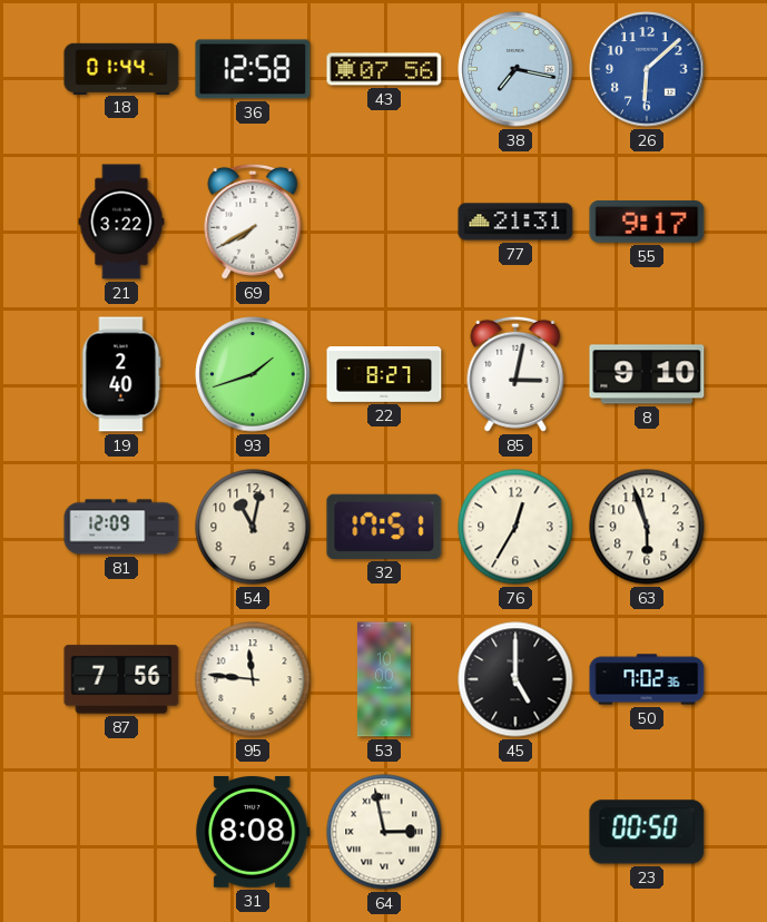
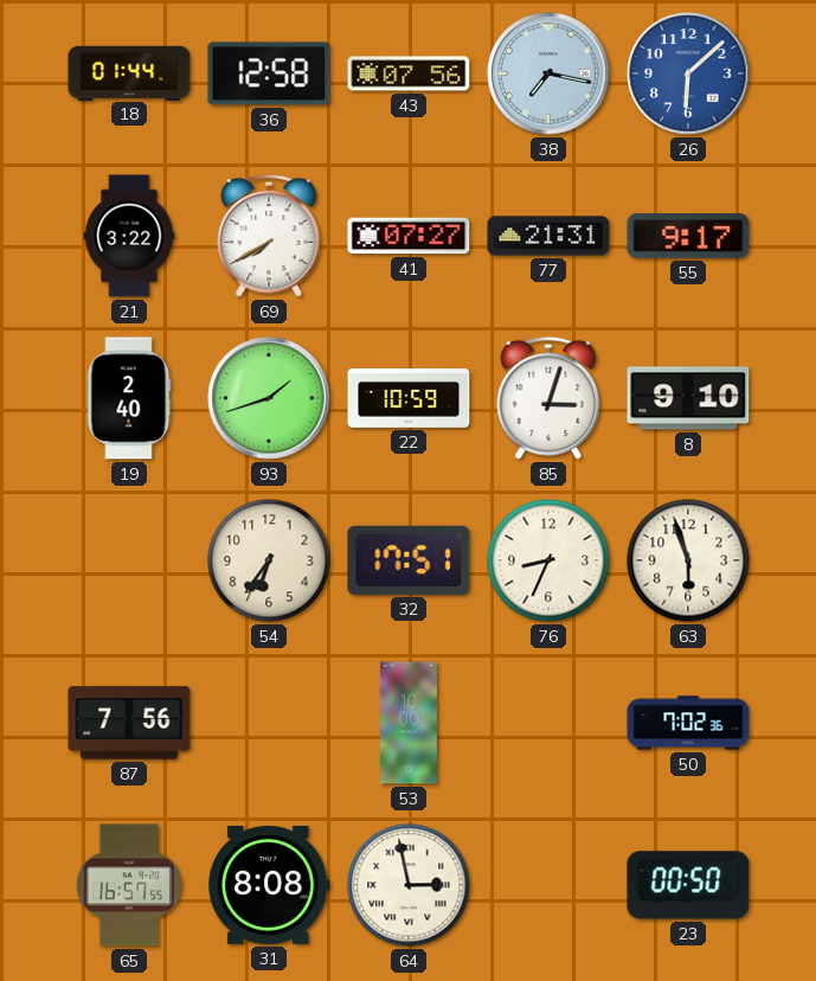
41: none -> 07:27 (409, 236)
22: 8:27 -> 10:59 (409, 399)
85: 3:02 -> 3:03 (548, 398)
81: 12:09 -> none (121, 527)
54: 11:02 -> 6:36 (269, 560)
76: 12:35 -> 8:34 (548, 560)
95: 11:46 -> none (253, 679)
45: 5:00 -> none (515, 679)
65: none -> 16:57 (128, 885)
